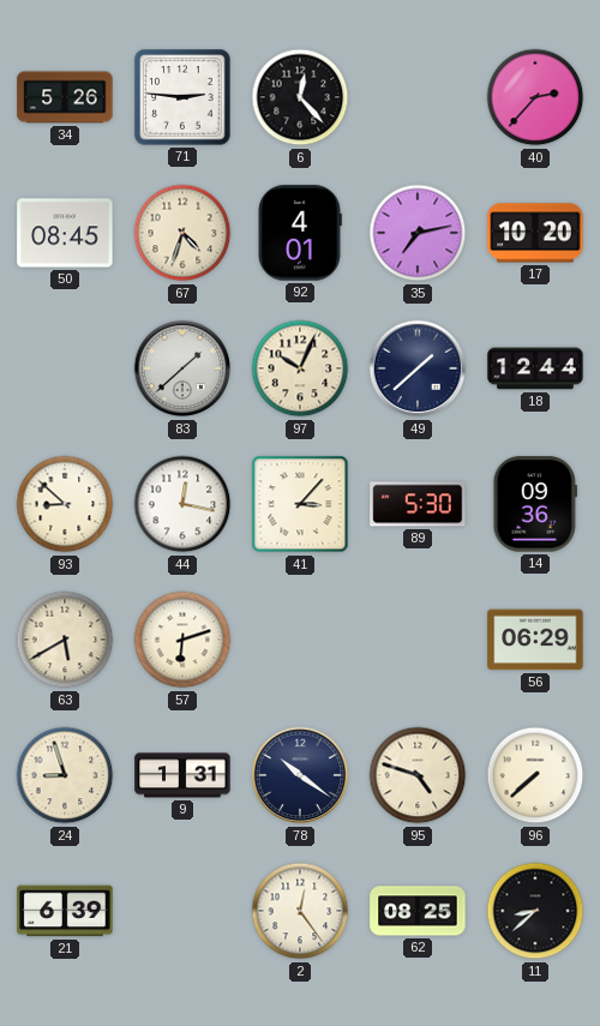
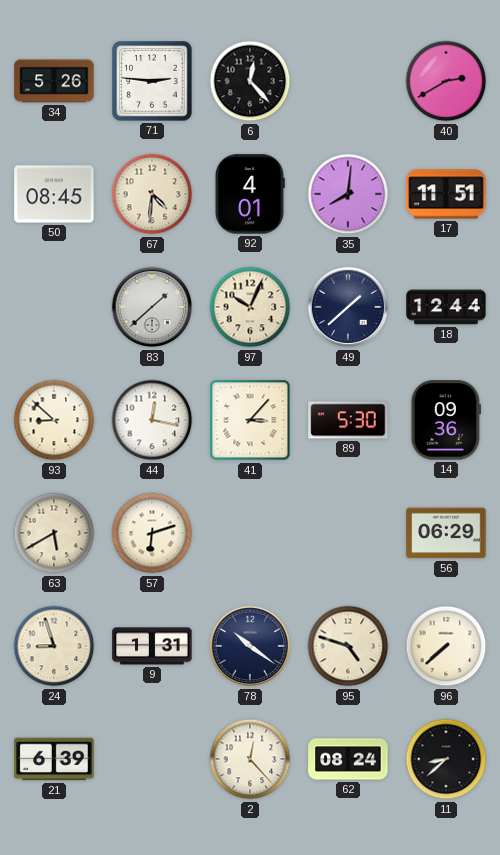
40: 2:37 -> 2:40 (446, 81)
67: 4:33 -> 4:31 (152, 194)
35: 7:13 -> 8:01 (348, 194)
17: 10:20 -> 11:51 (446, 194)
2: 12:24 -> 12:23 (250, 759)
62: 08:25 -> 08:24 (348, 759)
